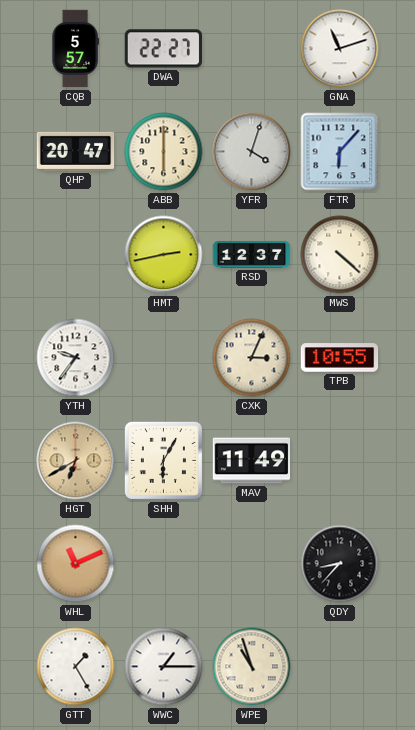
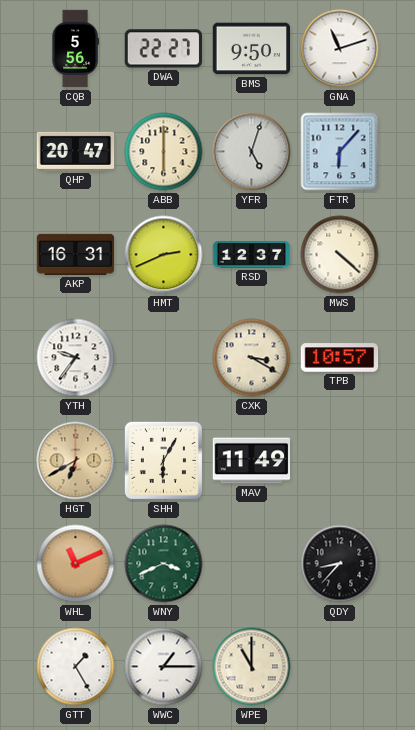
CQB: 5:57 -> 5:56 (75, 49)
BMS: none -> 9:50 (252, 49)
YFR: 4:03 -> 5:03 (252, 152)
AKP: none -> 16:31 (76, 254)
HMT: 2:43 -> 2:41 (164, 255)
CXK: 3:04 -> 3:20 (252, 358)
TPB: 10:55 -> 10:57 (340, 358)
WNY: none -> 3:41 (164, 564)
WPE: 10:57 -> 11:00 (252, 667)
